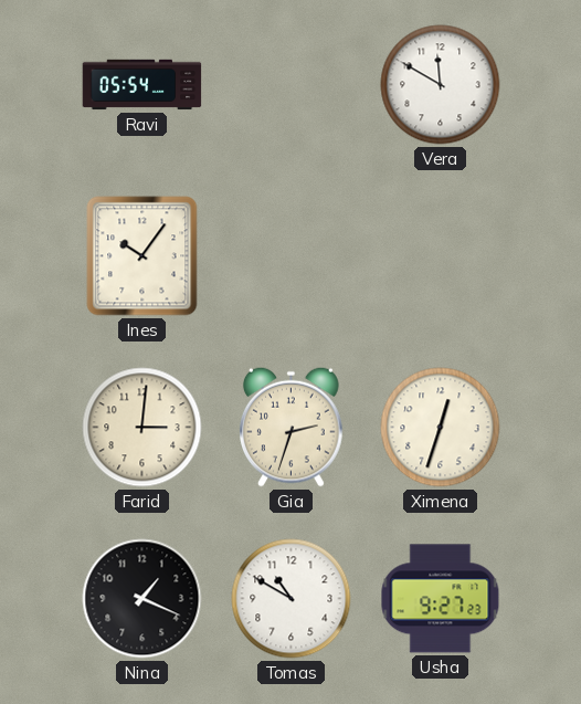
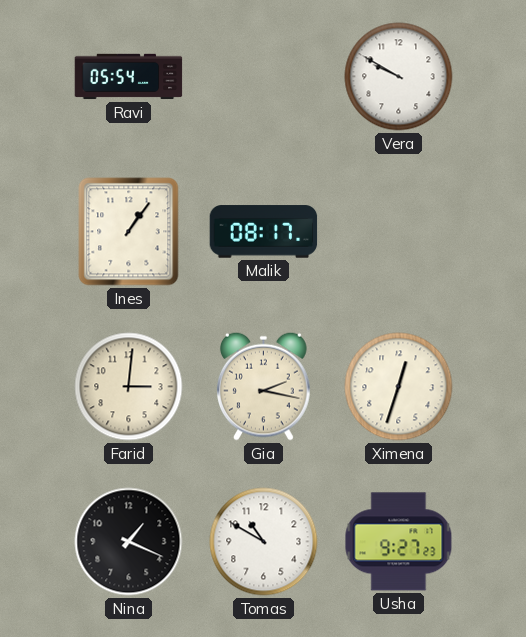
Vera: 11:50 -> 9:50 (399, 77)
Ines: 10:06 -> 1:06 (129, 232)
Malik: none -> 08:17 (264, 232)
Gia: 2:33 -> 2:17 (264, 386)
